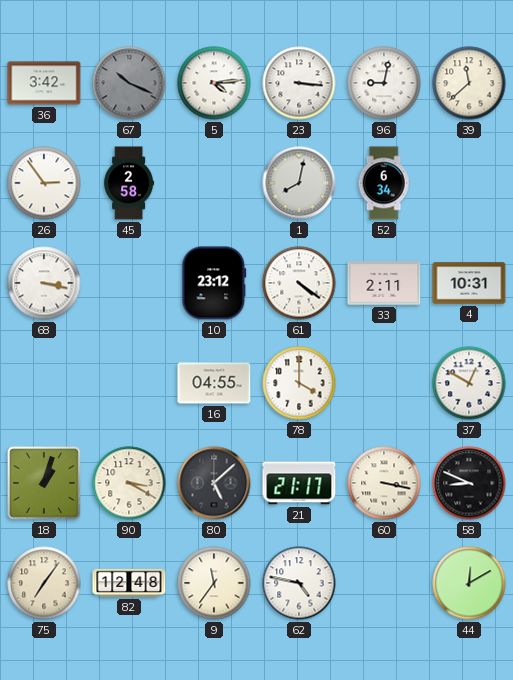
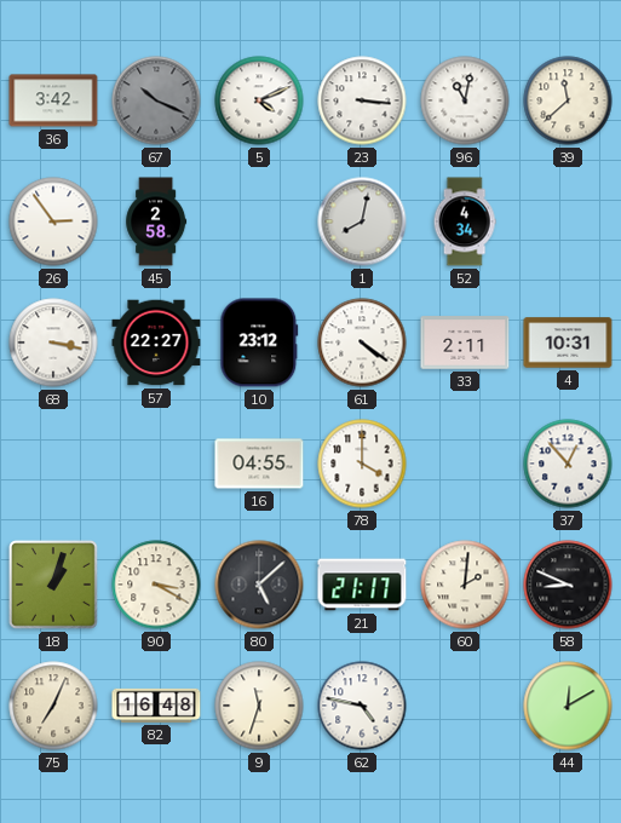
5: 4:14 -> 4:11 (259, 100)
96: 9:02 -> 11:02 (465, 100)
52: 6:34 -> 4:34 (465, 221)
57: none -> 22:27 (156, 343)
37: 12:50 -> 12:53 (568, 464)
60: 3:17 -> 2:01 (465, 585)
75: 7:06 -> 7:04 (53, 706)
82: 12:48 -> 16:48 (156, 706)
9: 11:36 -> 11:33 (259, 706)
